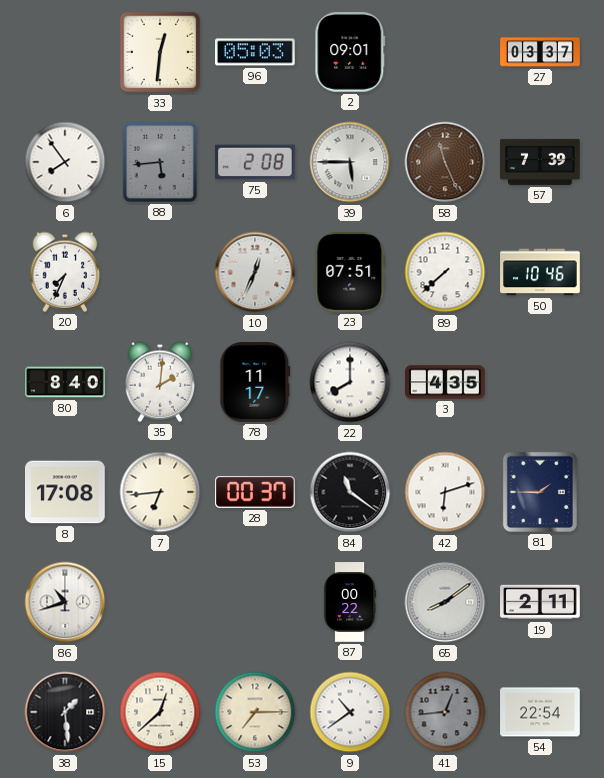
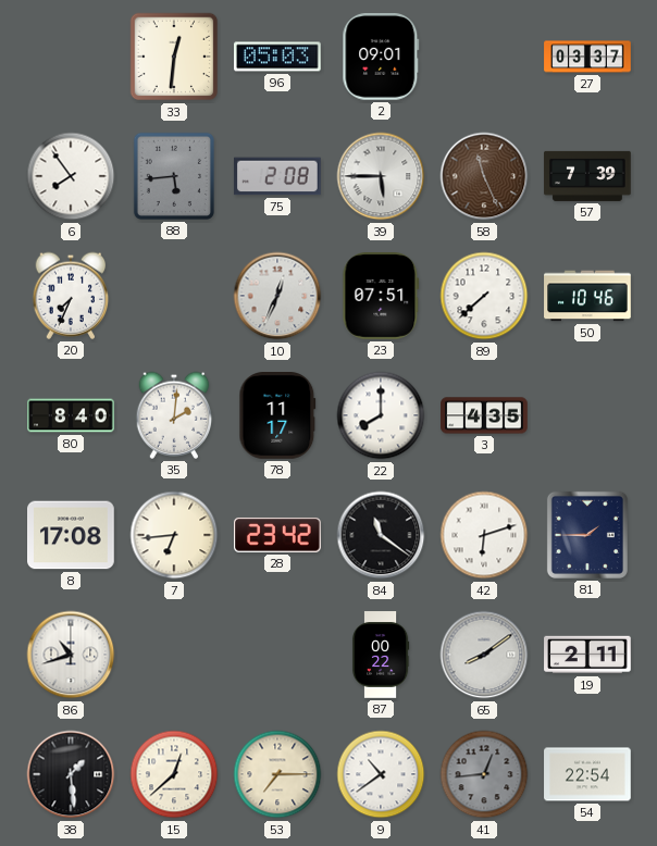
28: 00:37 -> 23:42 (278, 535)
